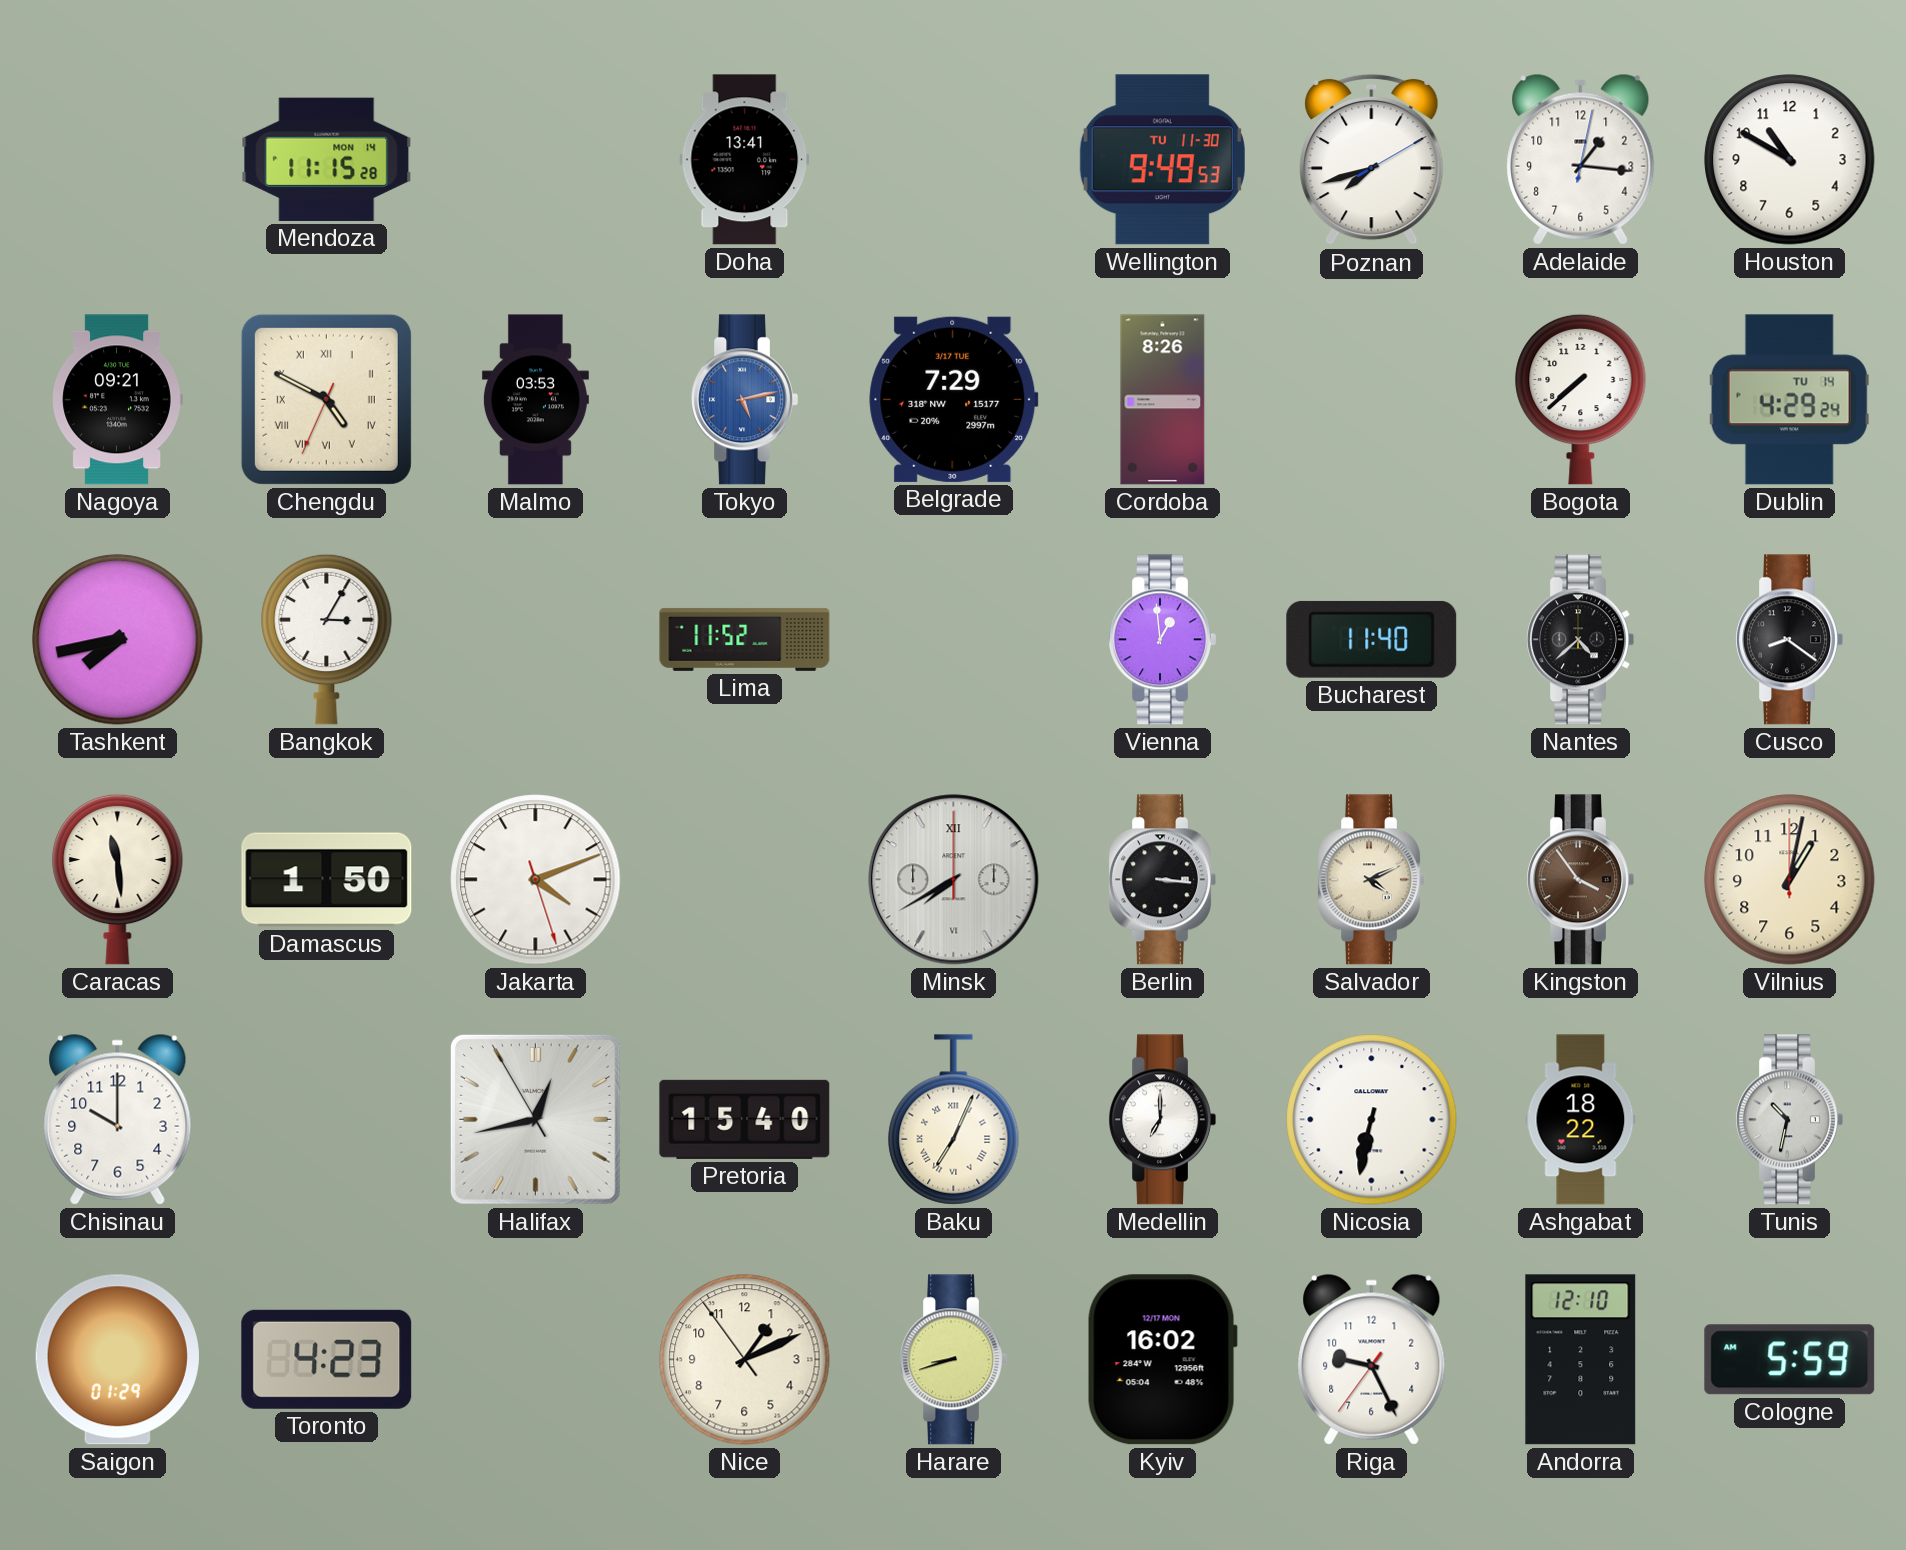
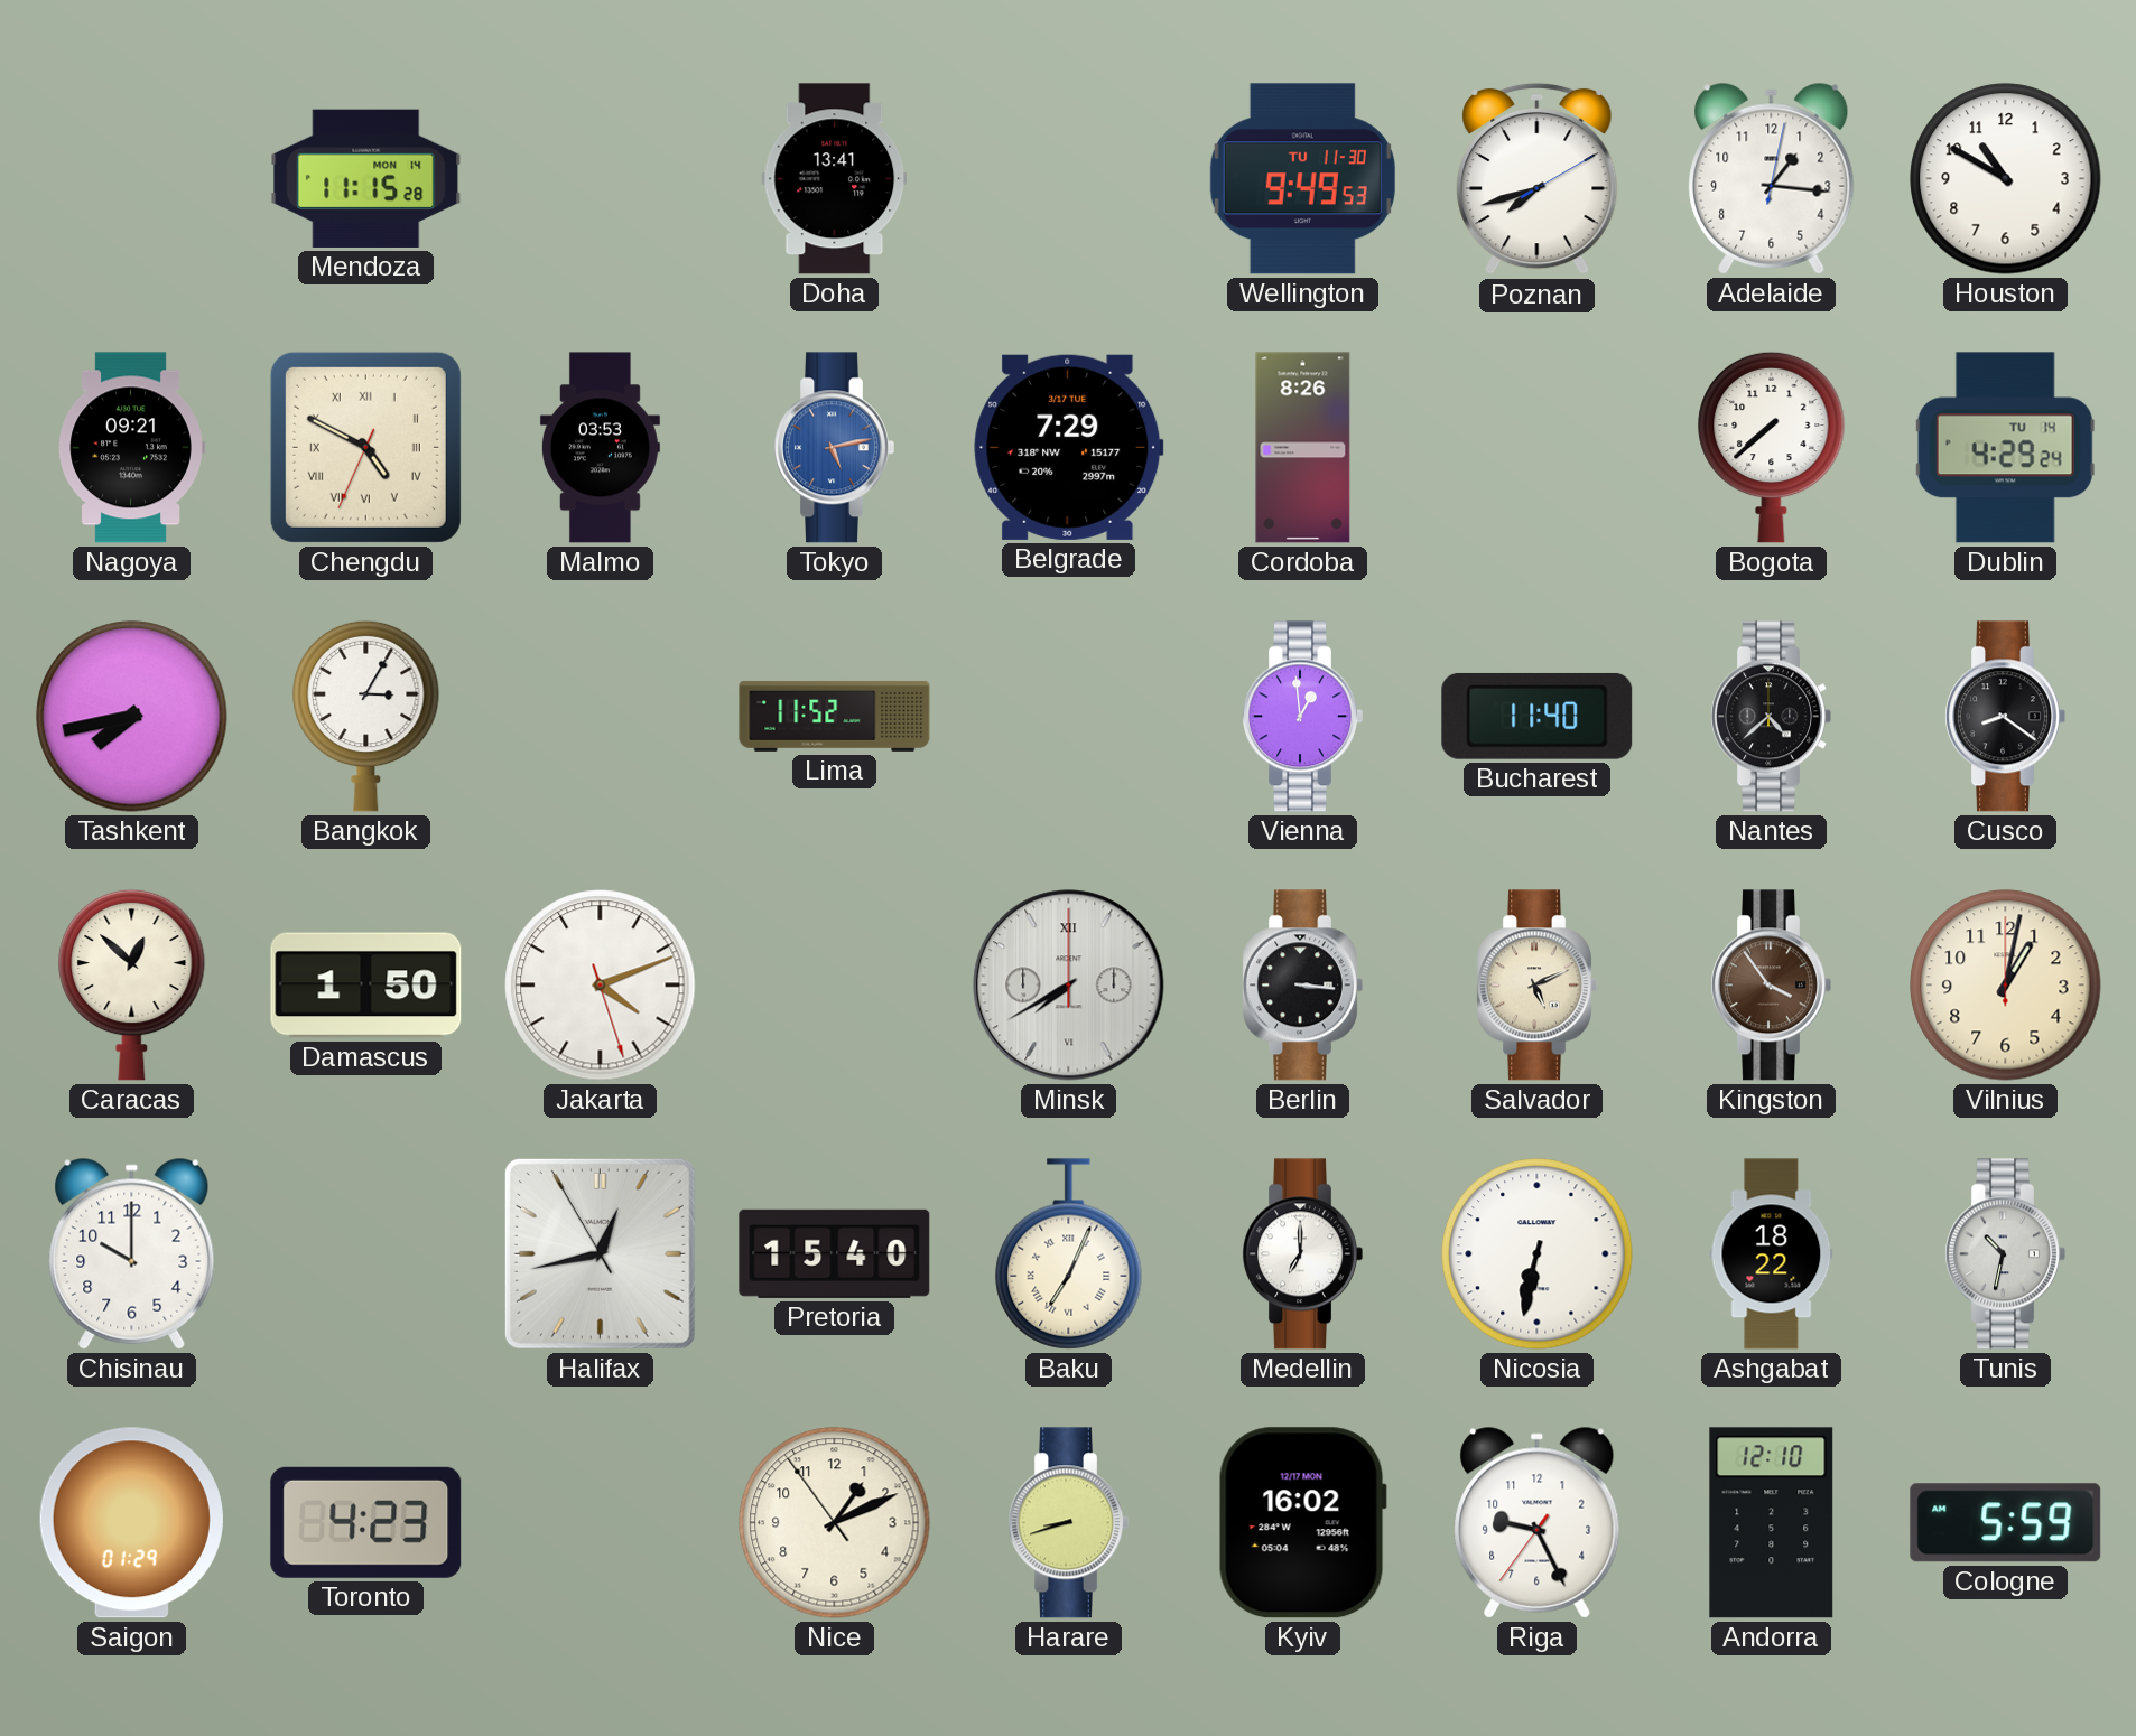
Caracas: 11:29 -> 12:52 (132, 984)
Salvador: 4:11 -> 5:11 (1536, 986)
